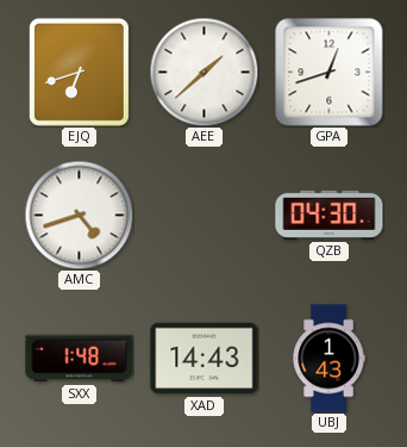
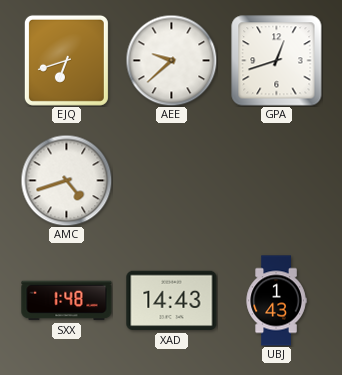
AEE: 1:38 -> 9:38 (171, 60)
QZB: 04:30 -> none (330, 215)
